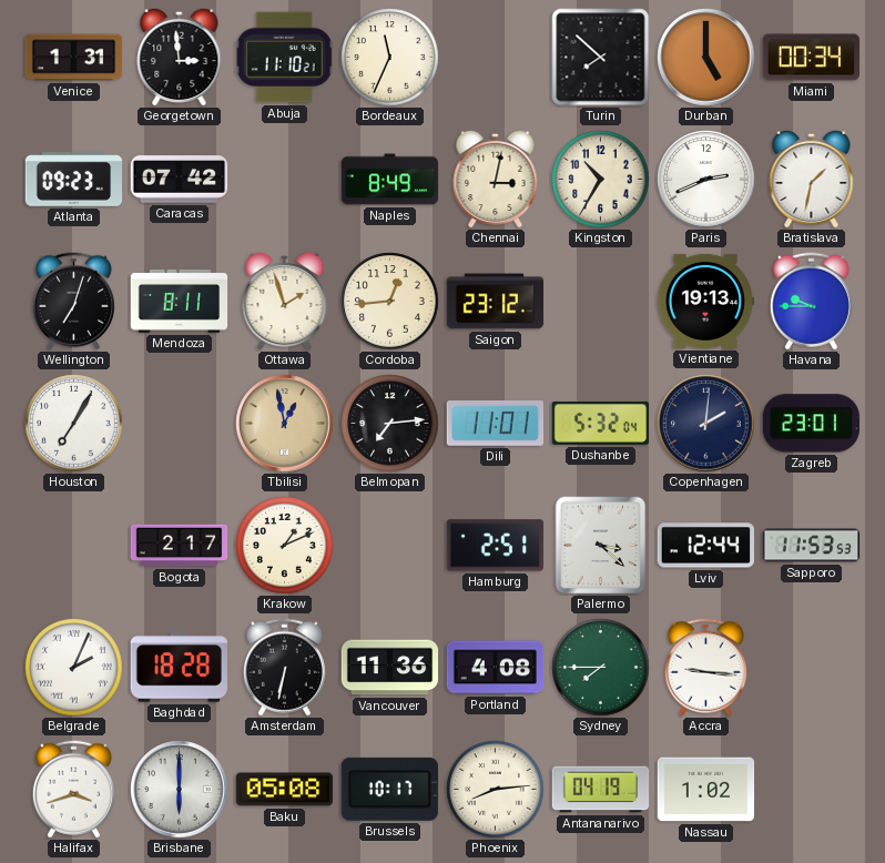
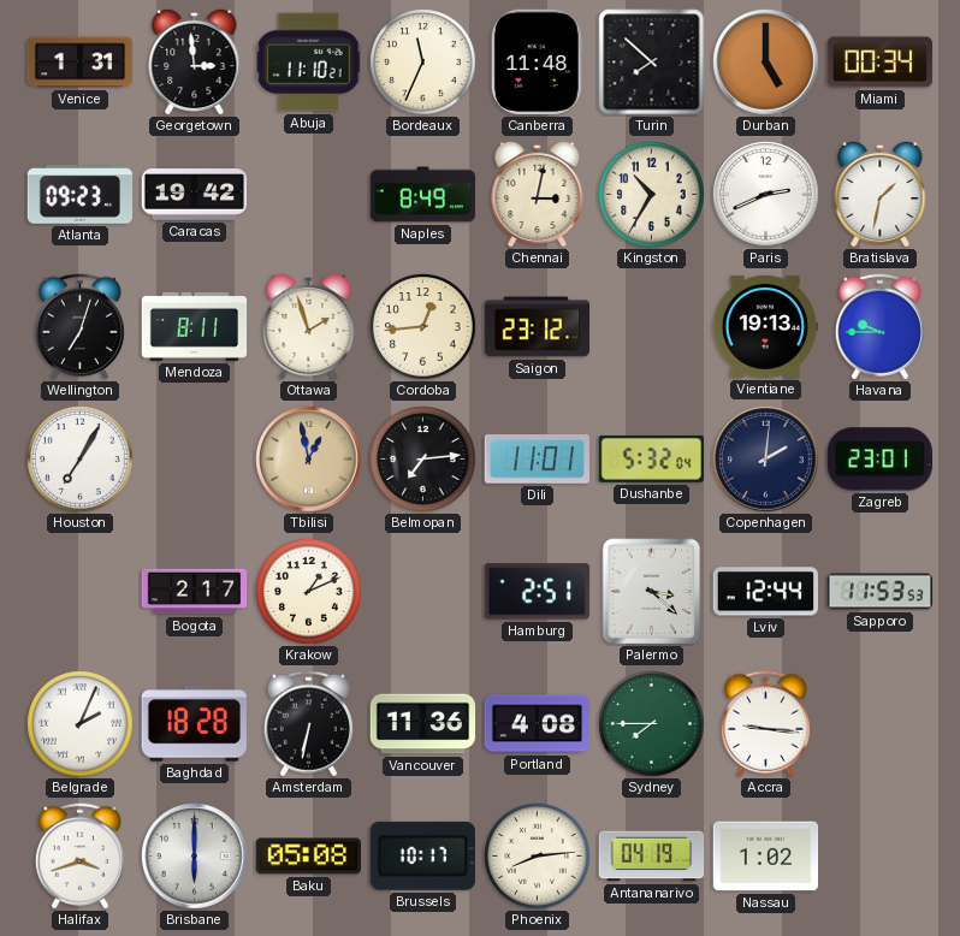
Canberra: none -> 11:48 (537, 63)
Caracas: 07:42 -> 19:42 (195, 195)
